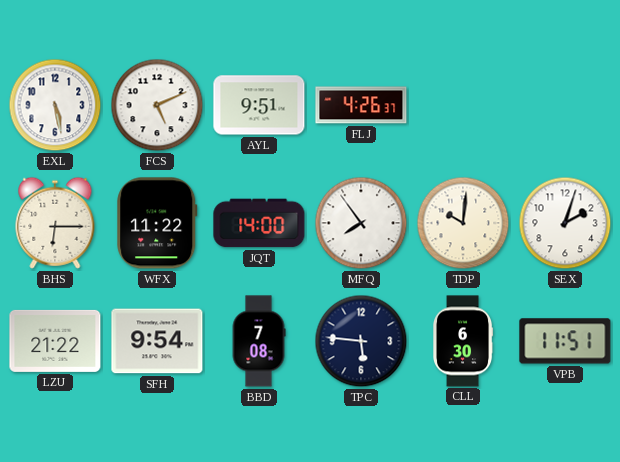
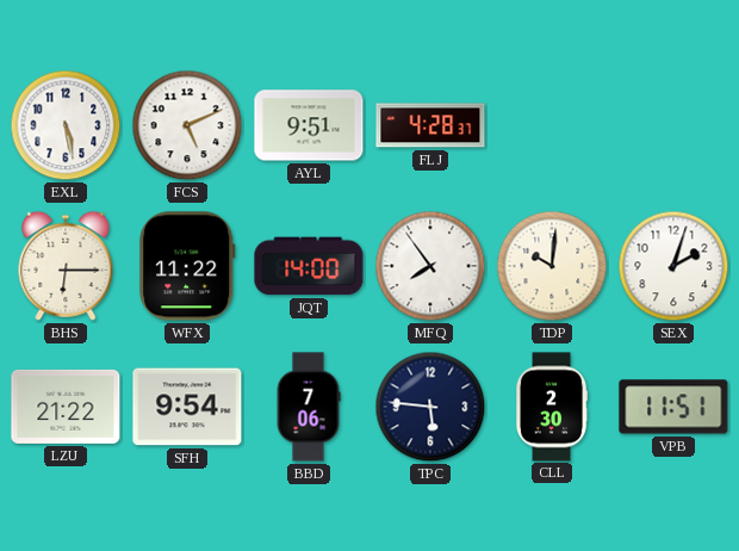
FLJ: 4:26 -> 4:28 (430, 125)
BBD: 7:08 -> 7:06 (309, 407)
CLL: 6:30 -> 2:30 (553, 407)
